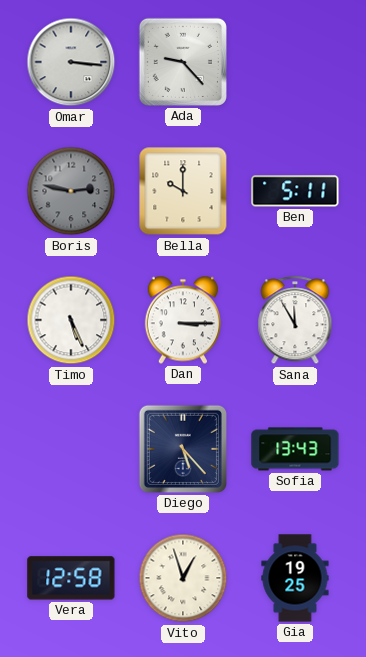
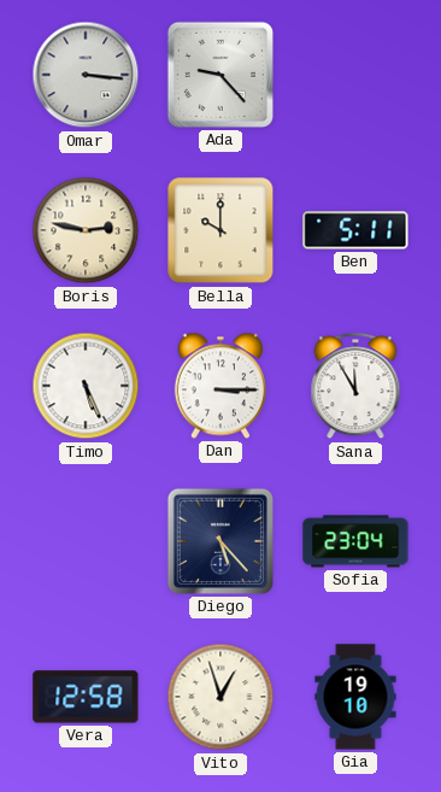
Boris dial: grey -> cream (86, 230)
Sofia: 13:43 -> 23:04 (355, 541)
Gia: 19:25 -> 19:10 (355, 697)
